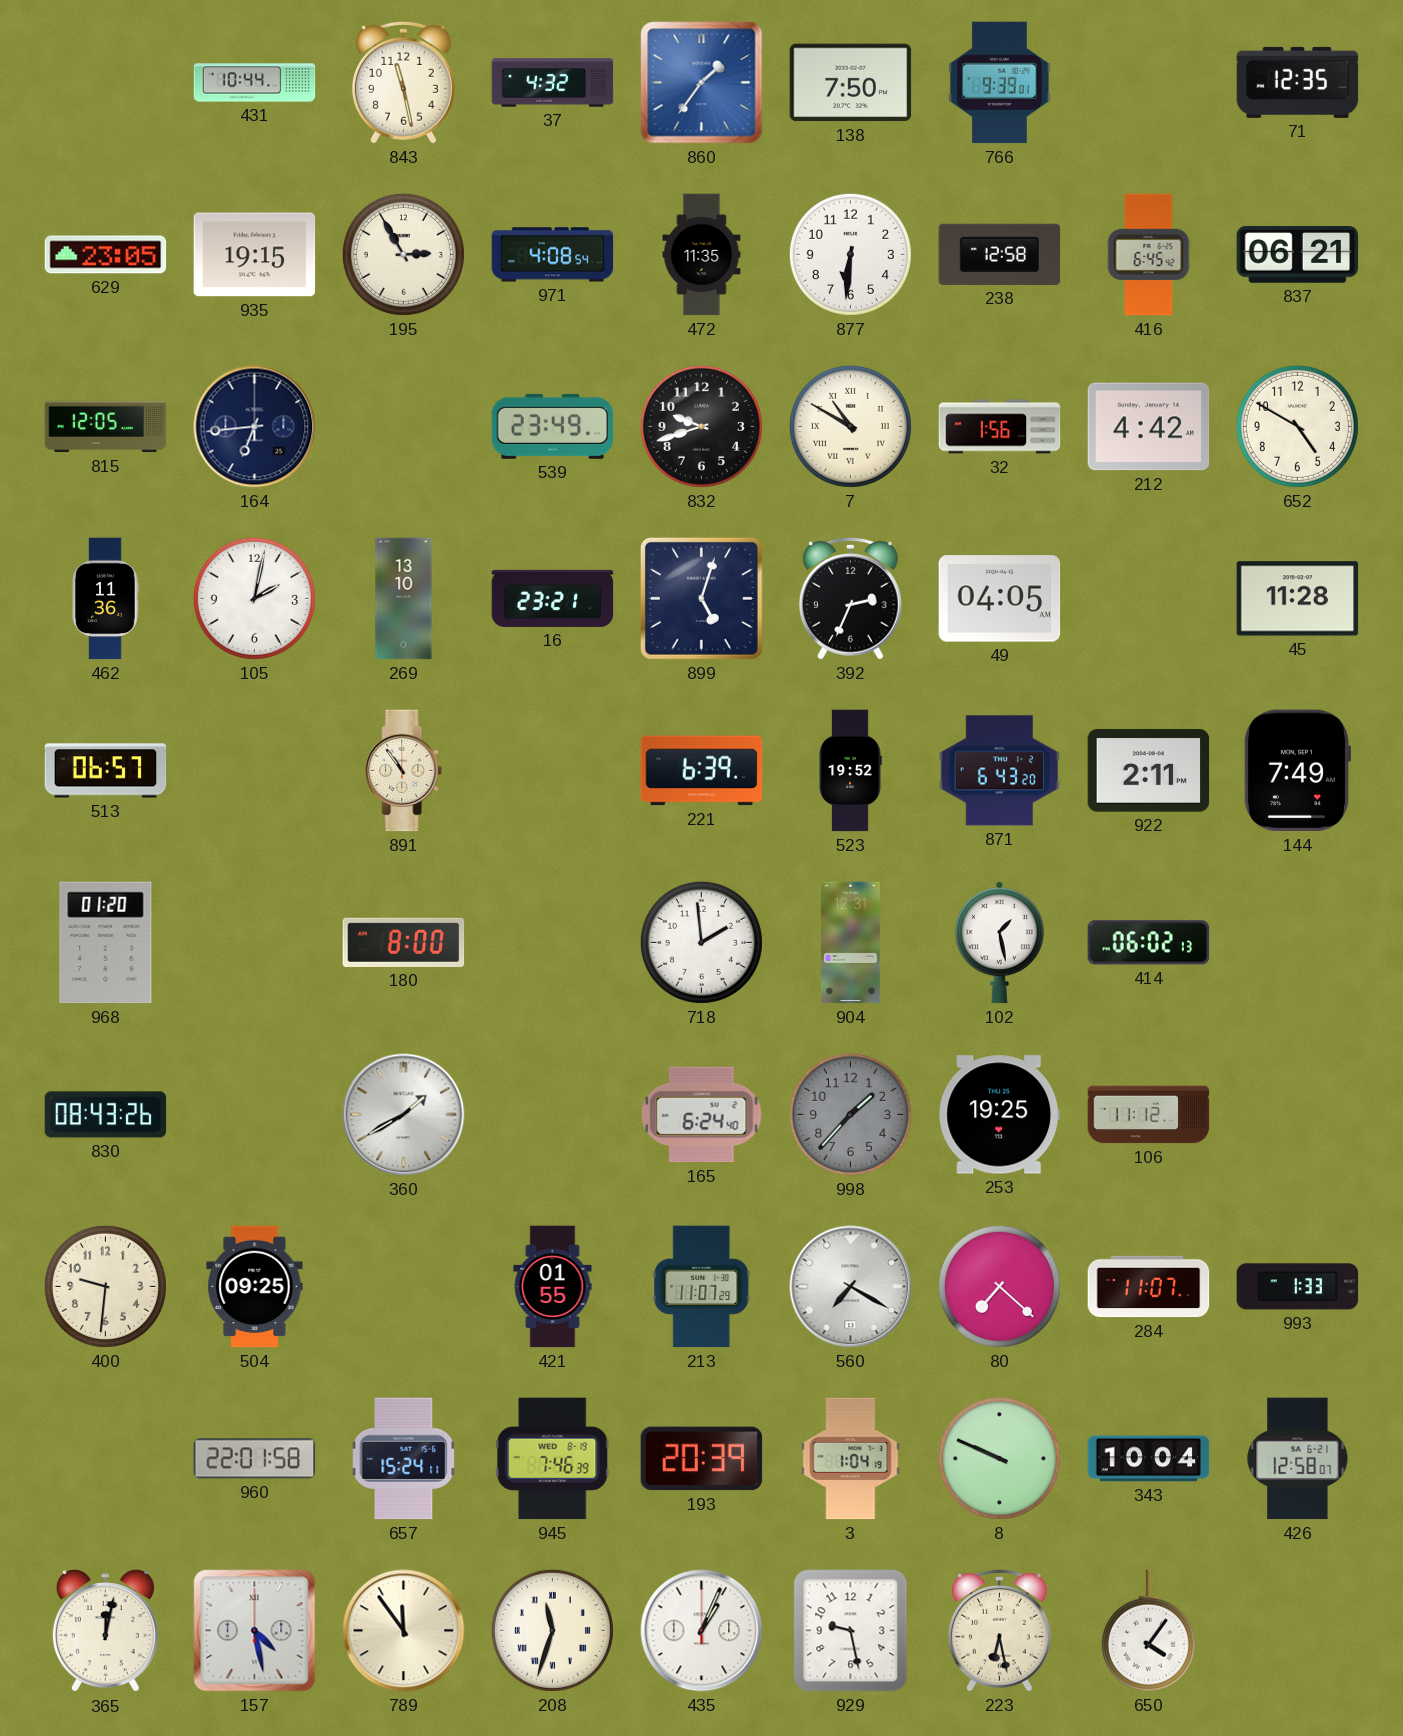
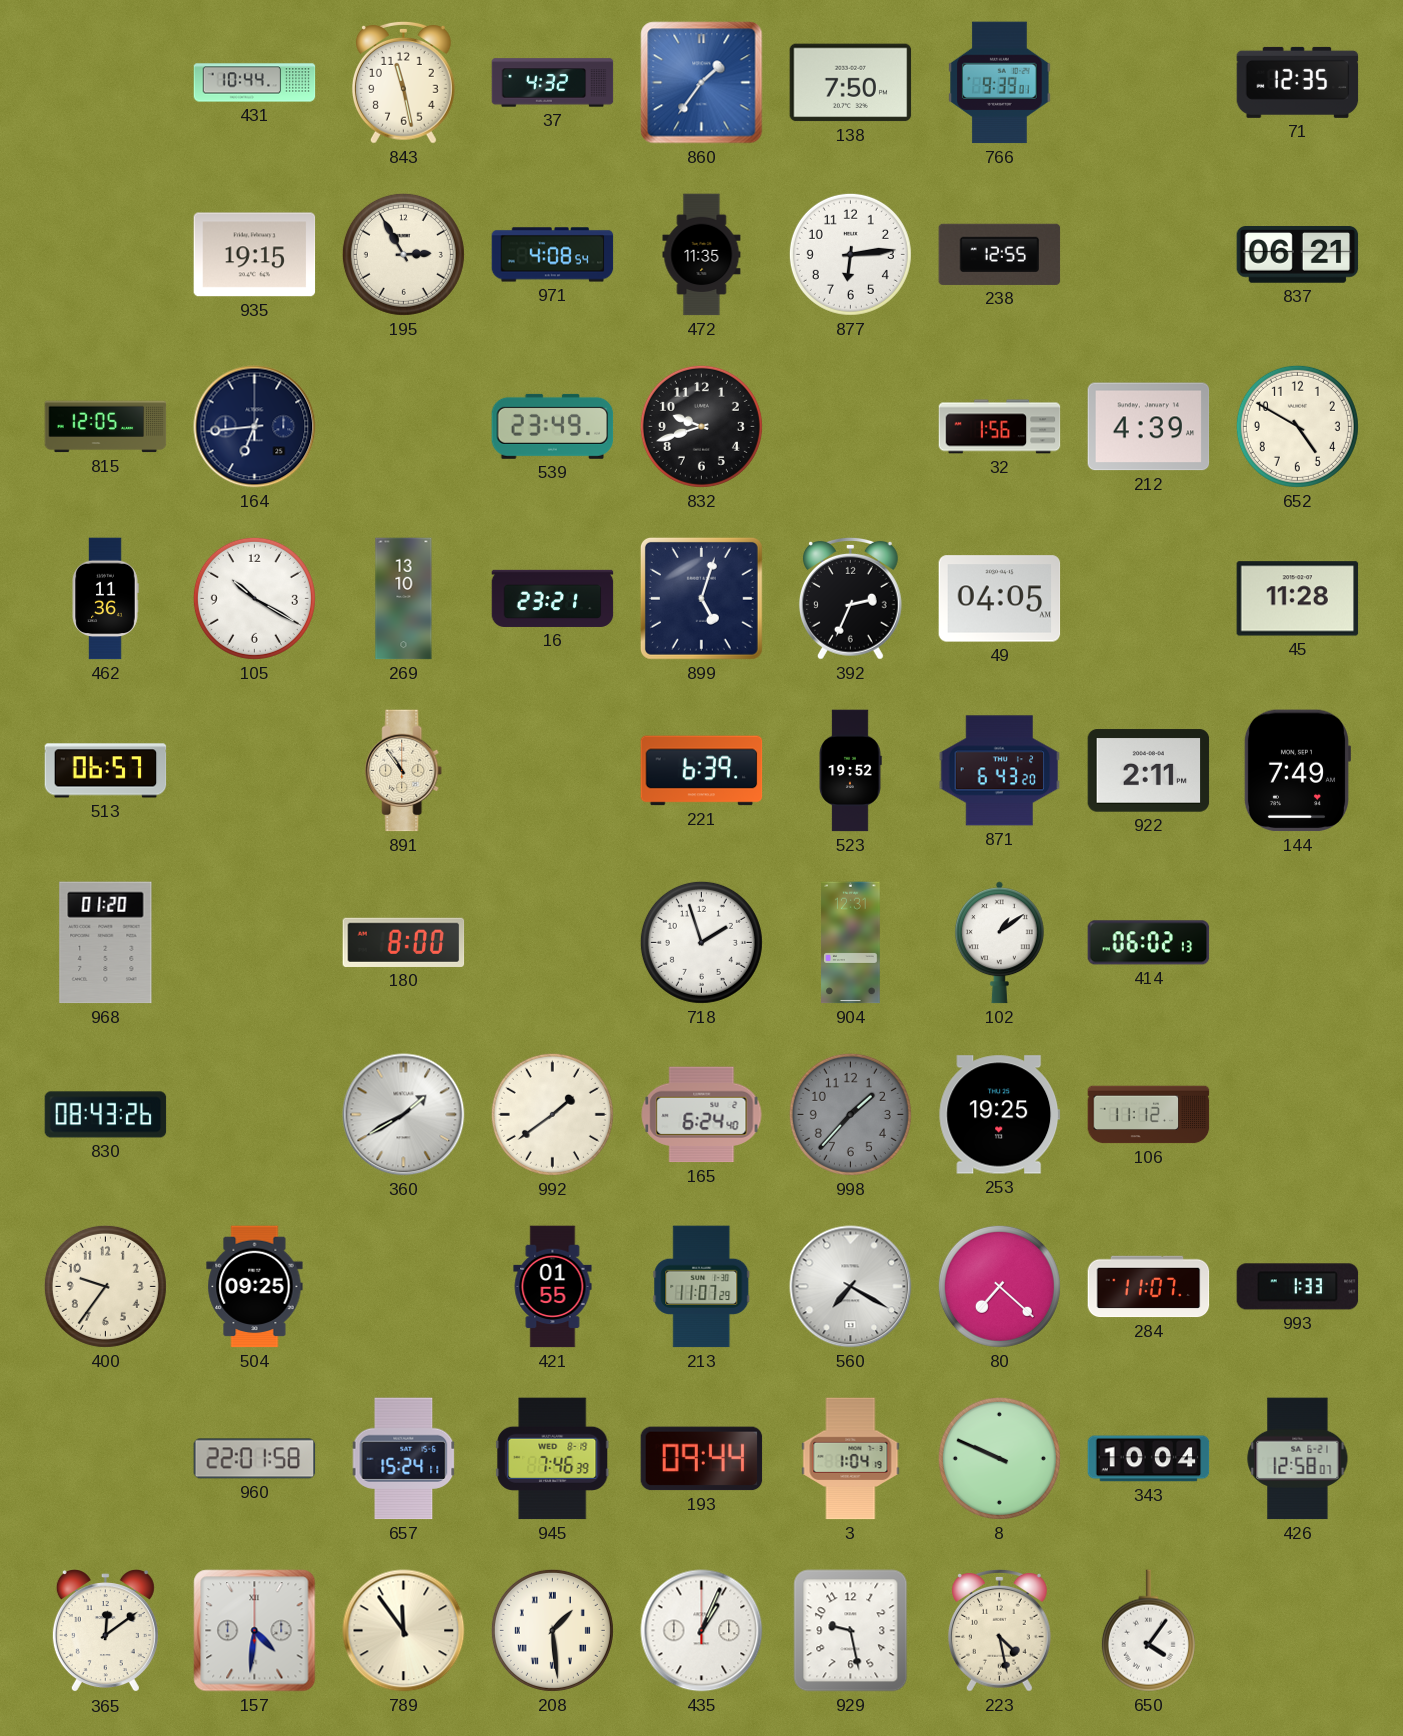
629: 23:05 -> none (106, 255)
877: 6:31 -> 6:14 (850, 254)
238: 12:58 -> 12:55 (1000, 254)
416: 6:45 -> none (1149, 255)
7: 10:50 -> none (850, 426)
212: 4:42 -> 4:39 (1149, 427)
105: 2:02 -> 10:20 (254, 598)
718: 1:59 -> 1:57 (701, 942)
102: 1:28 -> 1:09 (999, 943)
992: none -> 1:39 (552, 1114)
400: 9:31 -> 9:36 (105, 1286)
193: 20:39 -> 09:44 (702, 1459)
365: 12:02 -> 12:09 (105, 1631)
157: 4:28 -> 4:31 (255, 1631)
208: 11:33 -> 1:29 (552, 1630)
223: 6:28 -> 4:28 (999, 1630)
